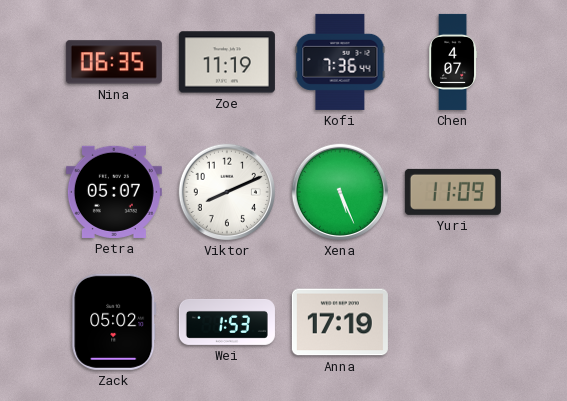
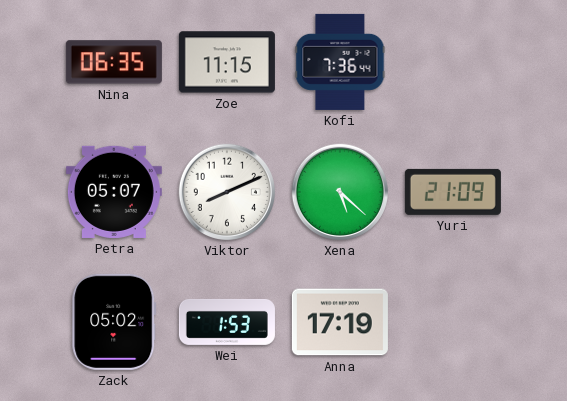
Zoe: 11:19 -> 11:15 (227, 62)
Chen: 4:07 -> none (453, 62)
Xena: 5:26 -> 5:22 (340, 192)
Yuri: 11:09 -> 21:09 (453, 192)
